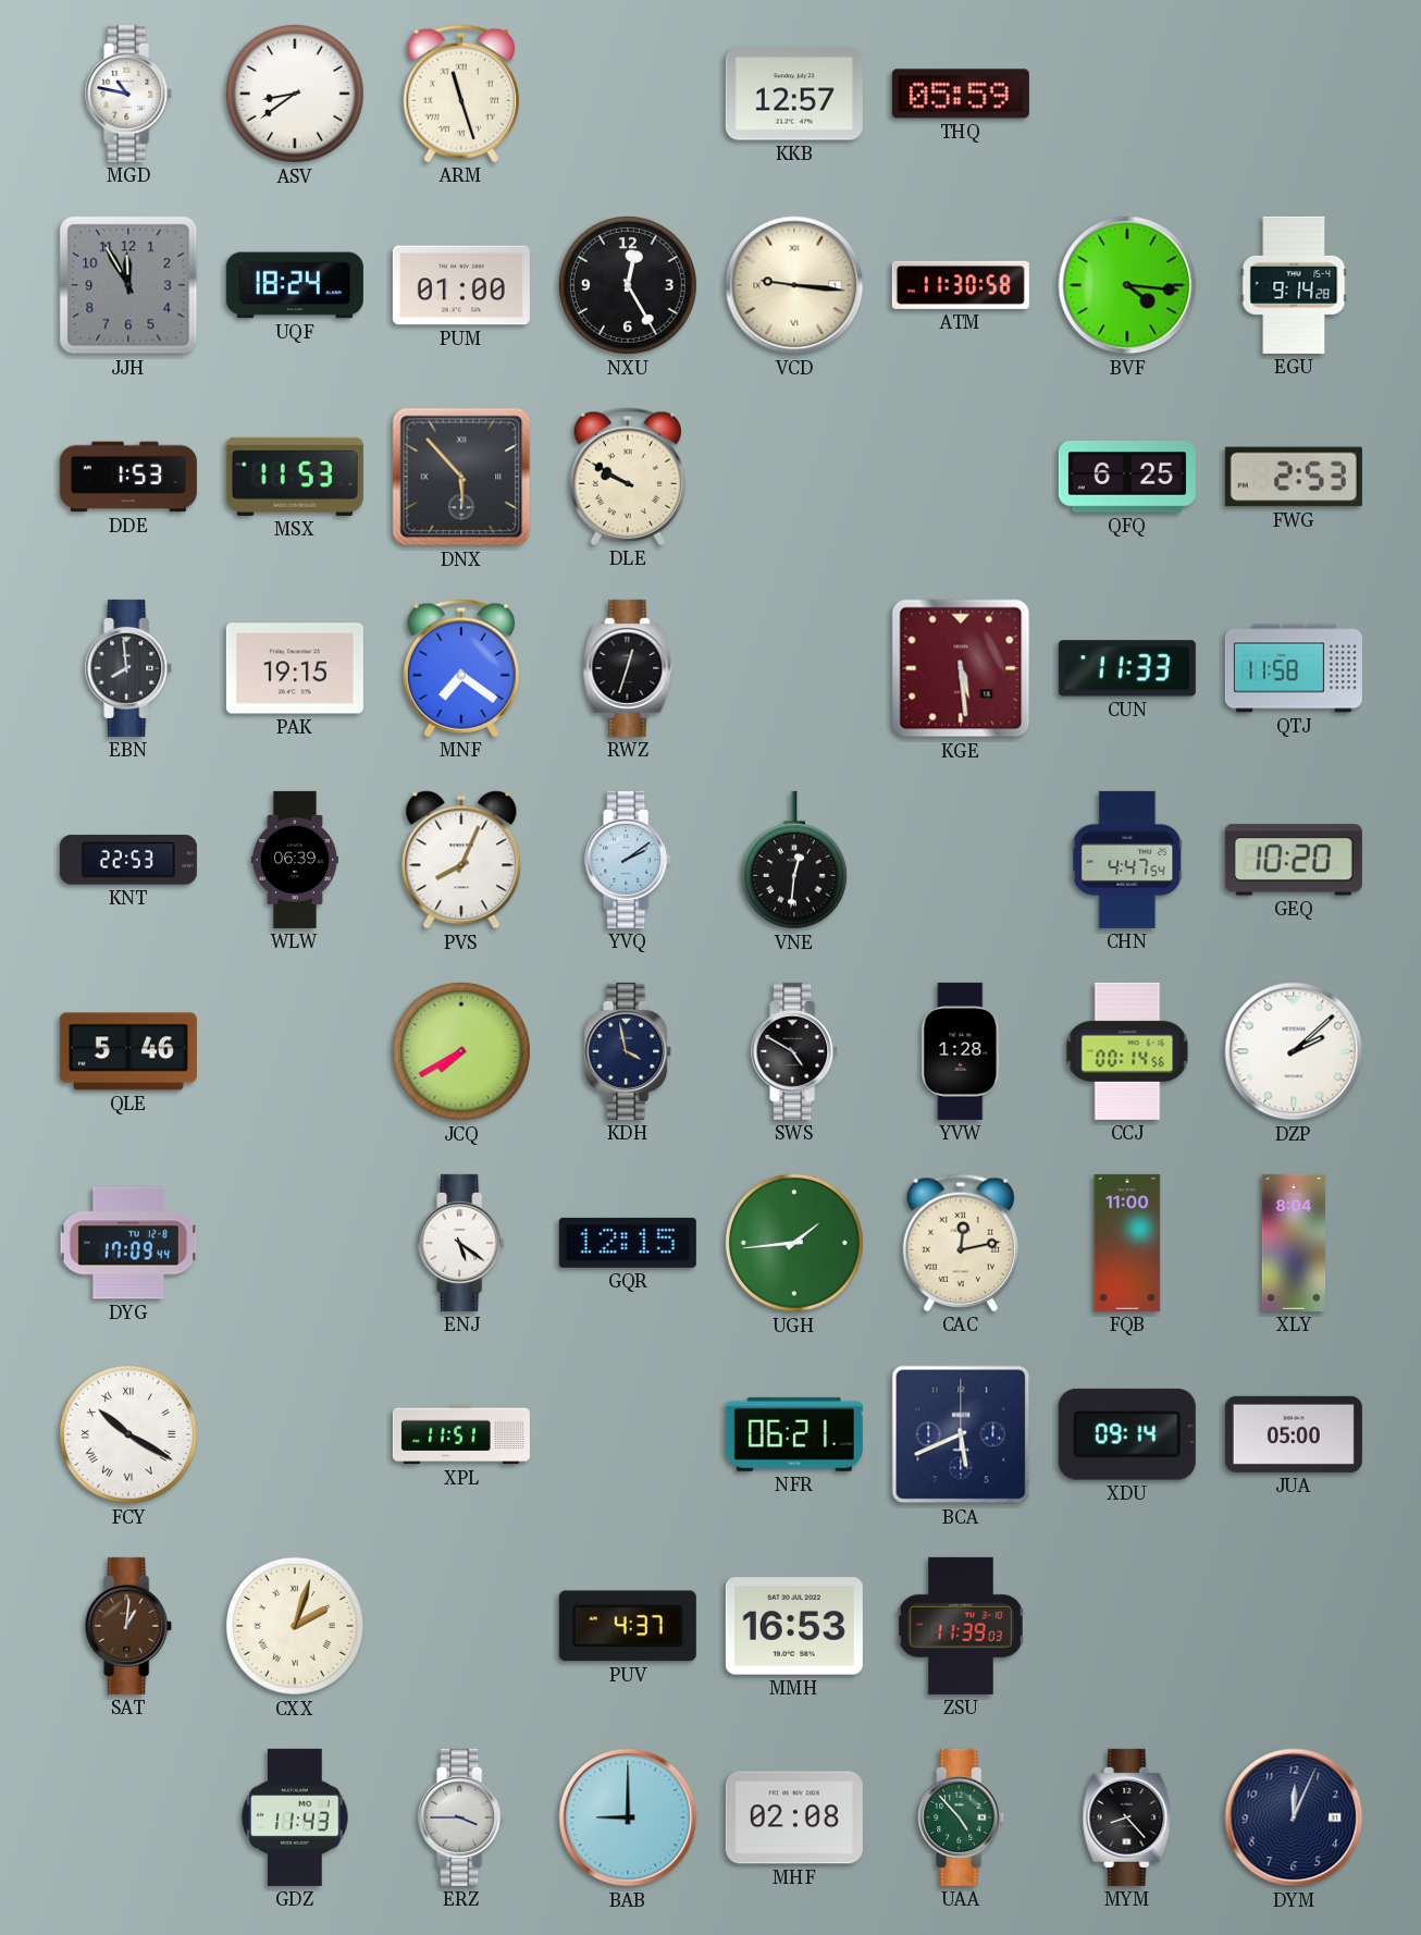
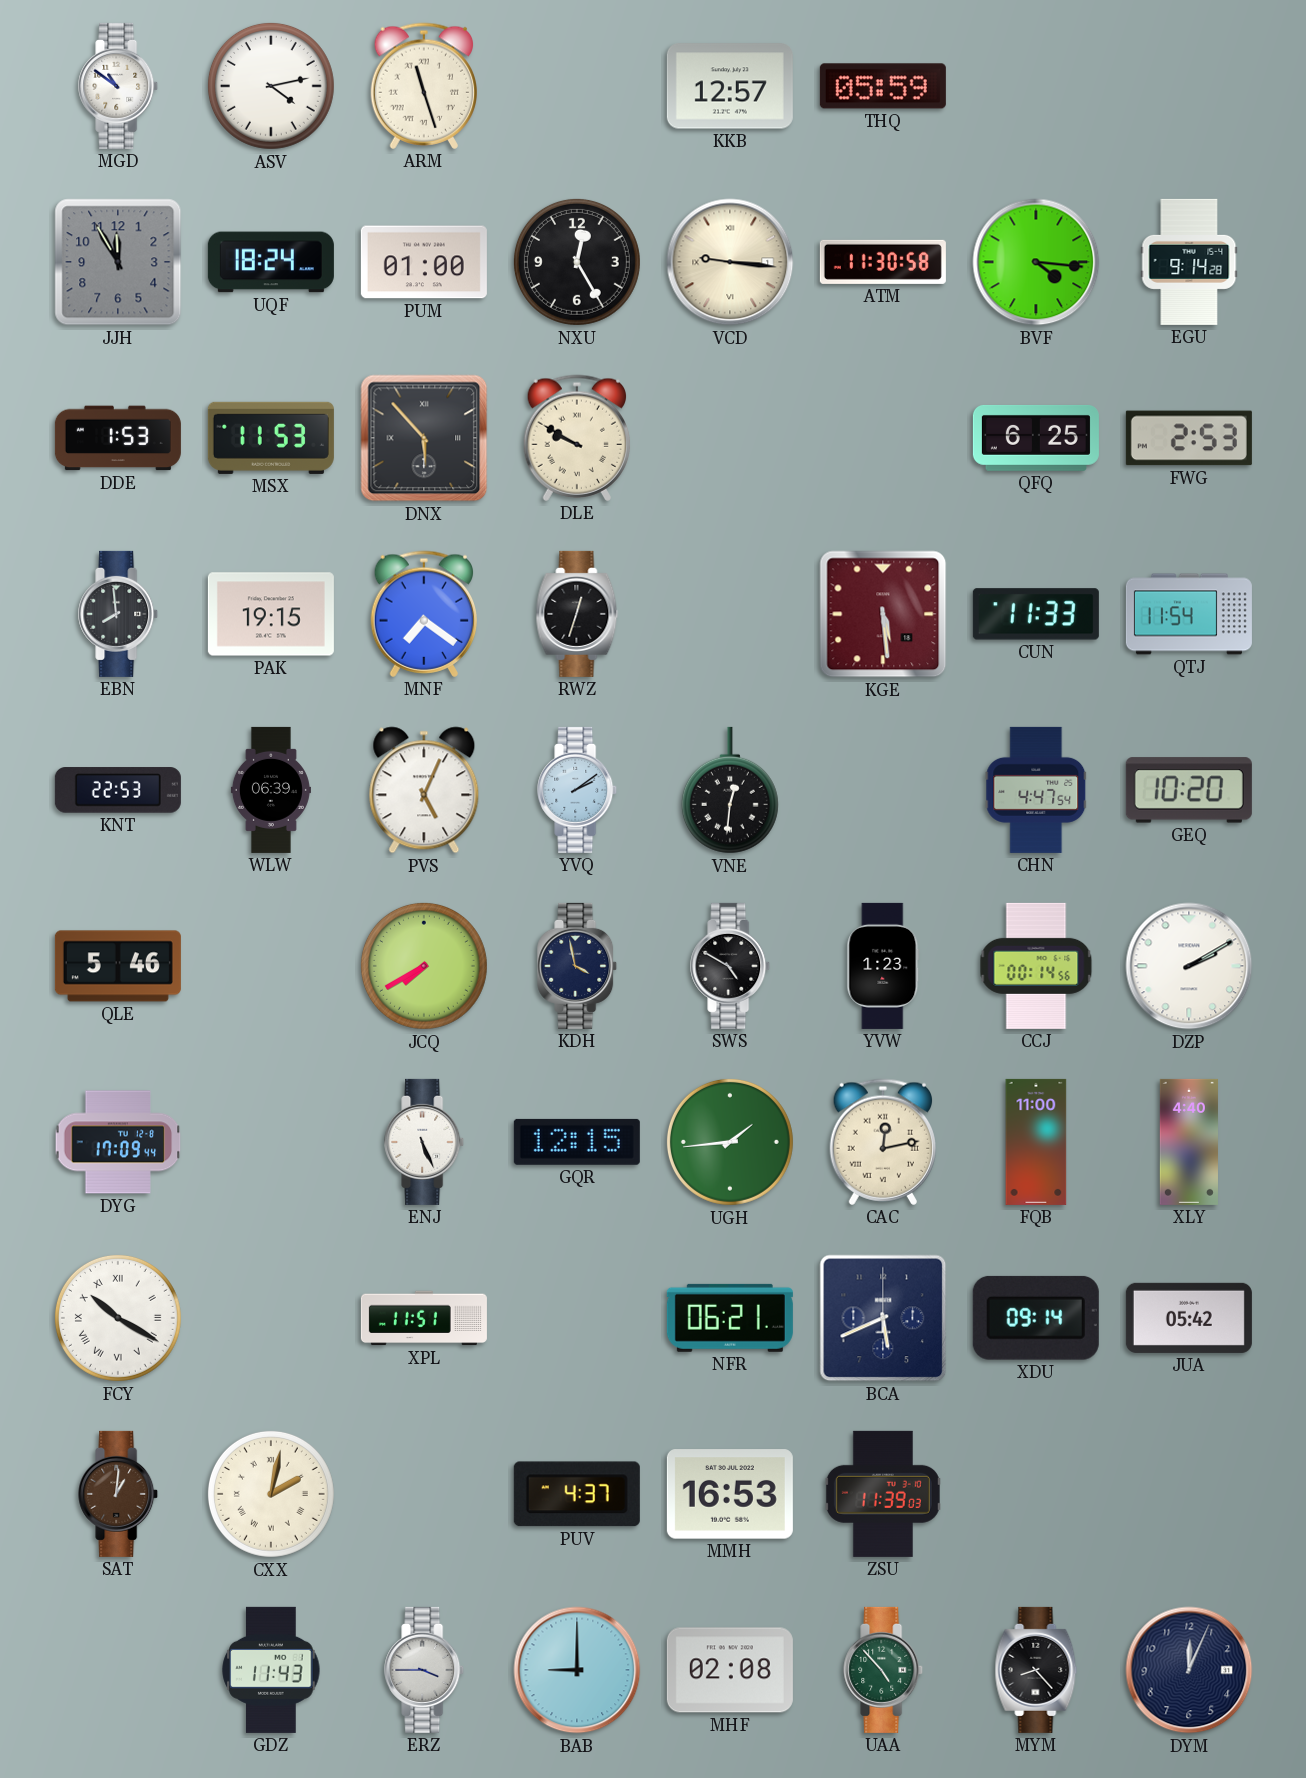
MGD: 10:47 -> 10:51 (119, 86)
ASV: 8:39 -> 4:13 (271, 86)
QTJ: 11:58 -> 11:54 (1189, 614)
PVS: 8:04 -> 5:04 (424, 790)
YVW: 1:28 -> 1:23 (883, 966)
DZP: 2:08 -> 2:10 (1189, 966)
ENJ: 5:21 -> 5:26 (425, 1142)
XLY: 8:04 -> 4:40 (1189, 1142)
JUA: 05:00 -> 05:42 (1189, 1318)
CXX: 2:03 -> 2:02 (271, 1494)
